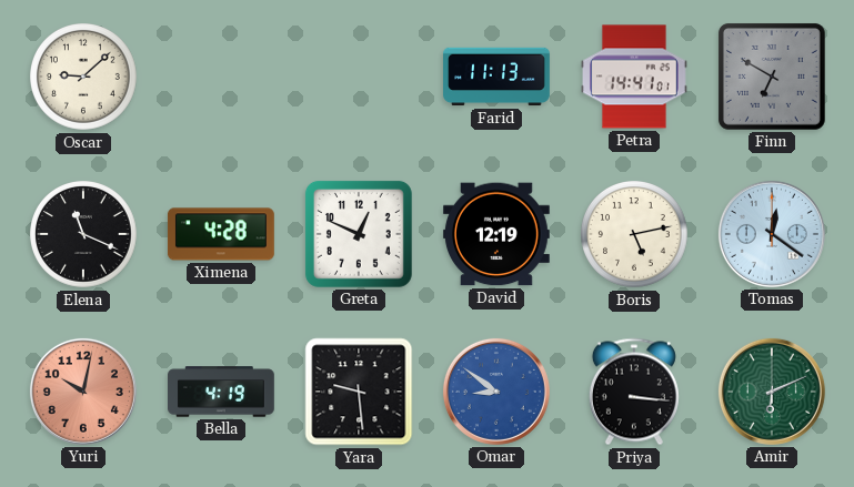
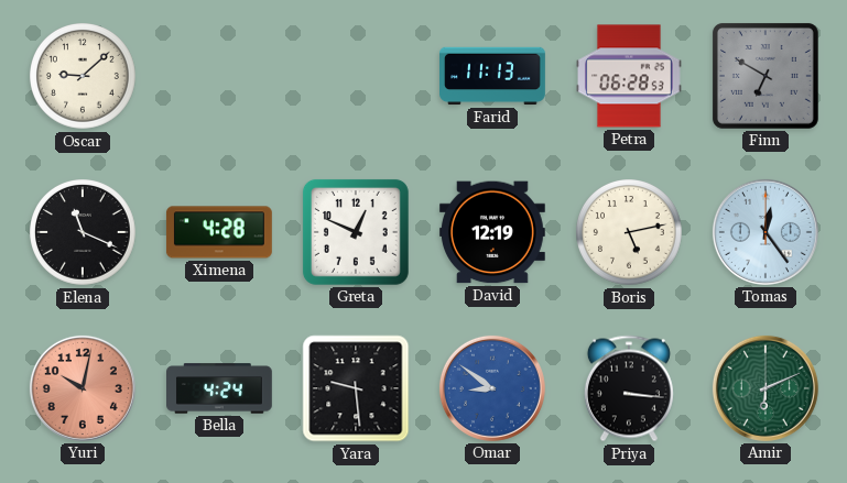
Petra: 14:41 -> 06:28 (630, 76)
Tomas: 12:21 -> 12:24 (765, 232)
Bella: 4:19 -> 4:24 (220, 388)
